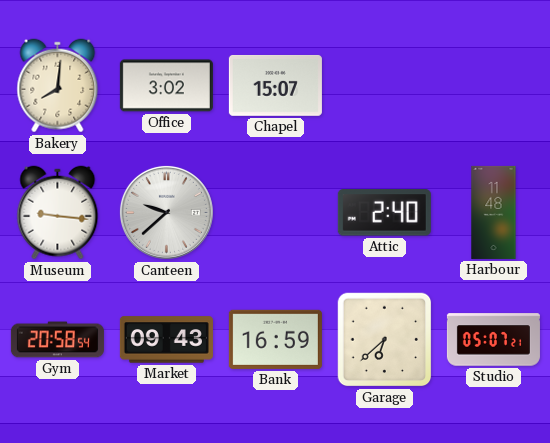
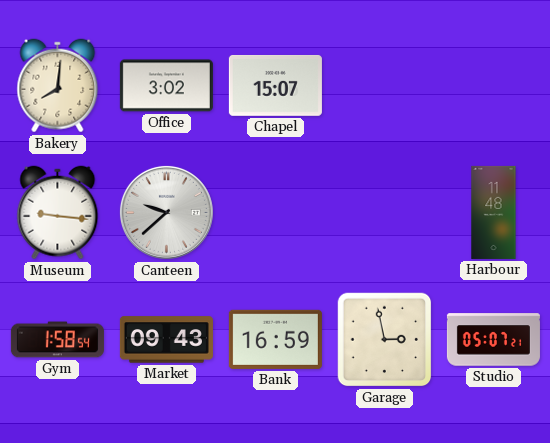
Attic: 2:40 -> none (384, 213)
Gym: 20:58 -> 1:58 (57, 340)
Garage: 6:38 -> 2:58 (385, 340)
